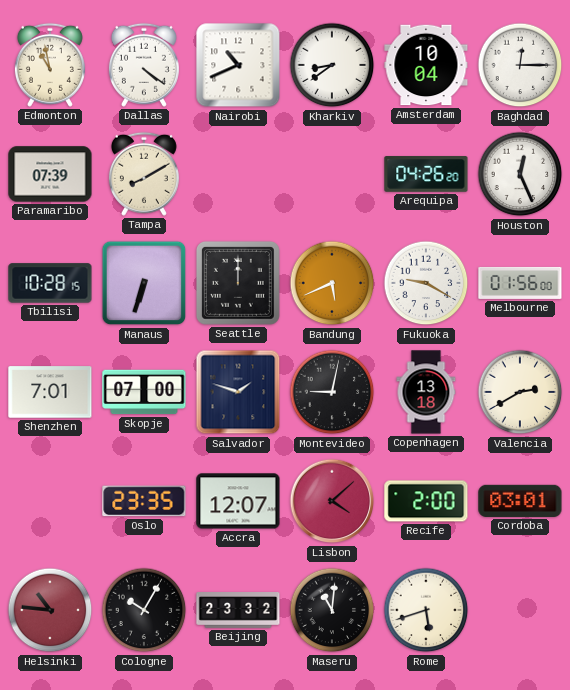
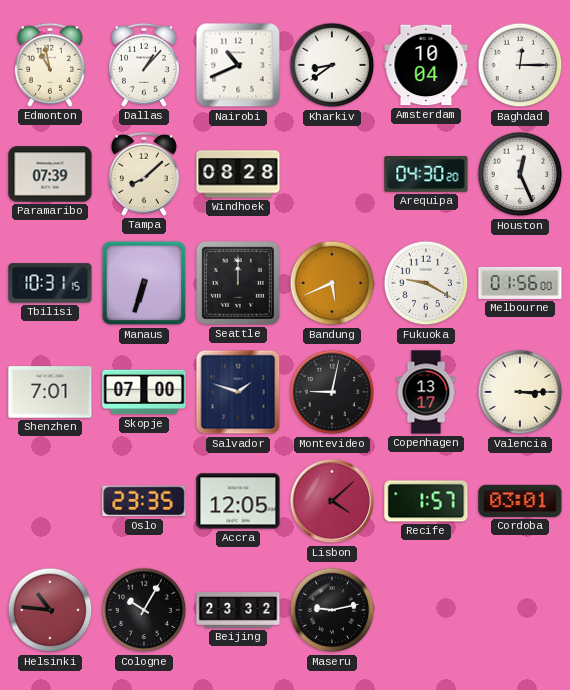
Dallas: 4:21 -> 1:07 (144, 65)
Tampa: 8:10 -> 8:08 (144, 174)
Windhoek: none -> 08:28 (238, 174)
Arequipa: 04:26 -> 04:30 (426, 174)
Tbilisi: 10:28 -> 10:31 (50, 283)
Copenhagen: 13:18 -> 13:17 (426, 392)
Valencia: 2:40 -> 3:15 (520, 392)
Accra: 12:07 -> 12:05 (238, 501)
Recife: 2:00 -> 1:57 (426, 501)
Maseru: 11:01 -> 9:13 (332, 610)
Rome: 5:42 -> none (426, 610)
